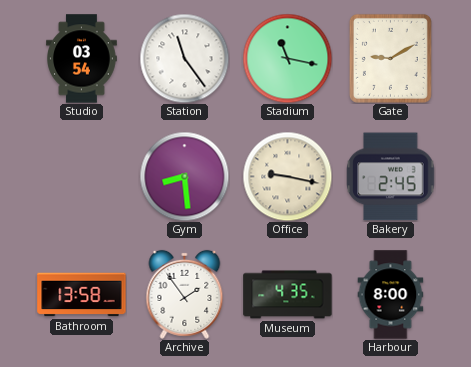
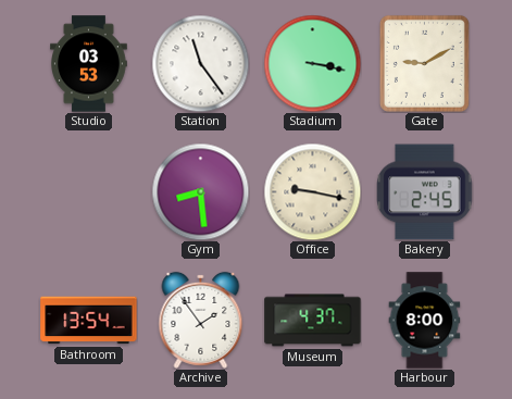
Studio: 03:54 -> 03:53 (89, 64)
Stadium: 11:17 -> 3:17 (312, 63)
Bathroom: 13:58 -> 13:54 (89, 321)
Museum: 4:35 -> 4:37 (313, 321)
